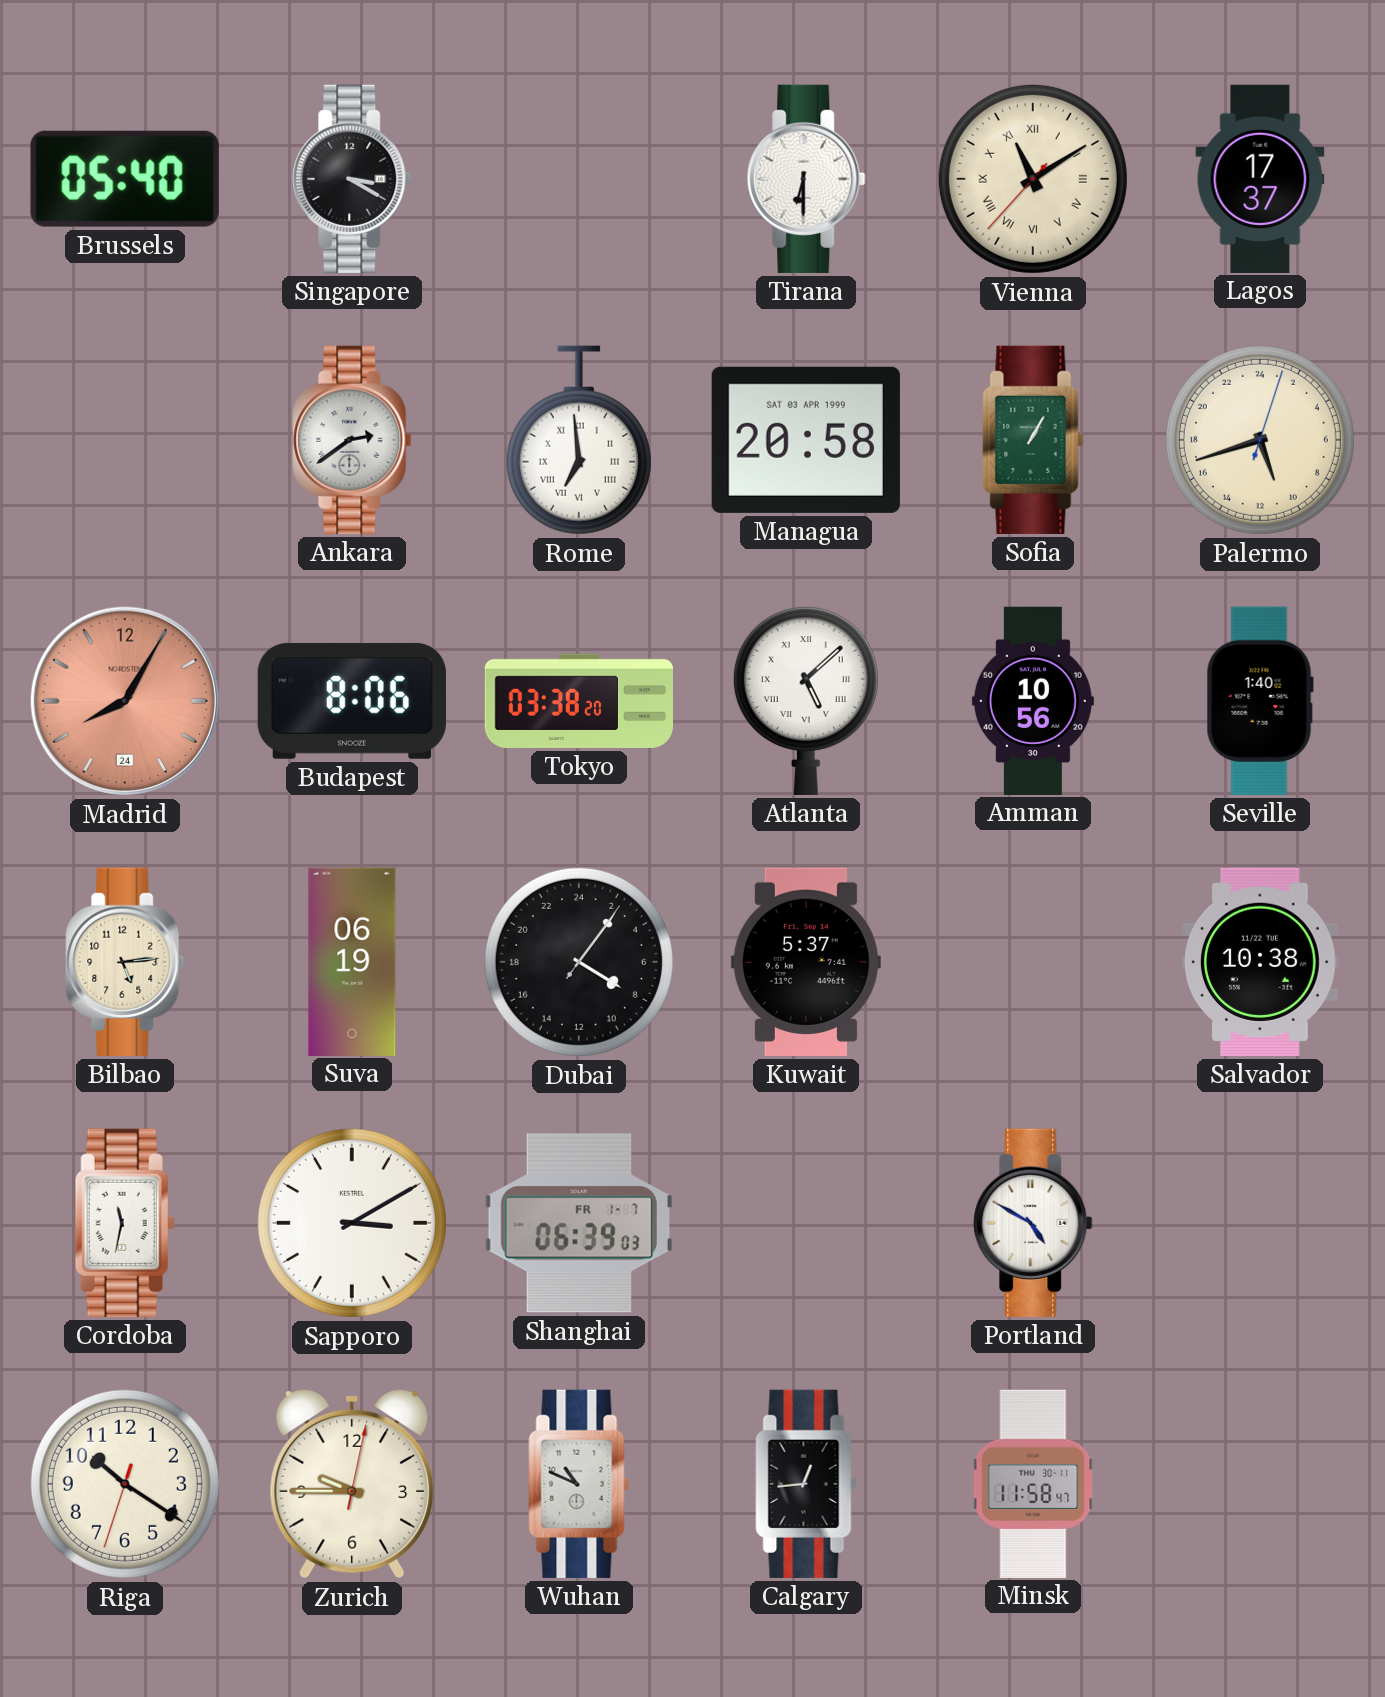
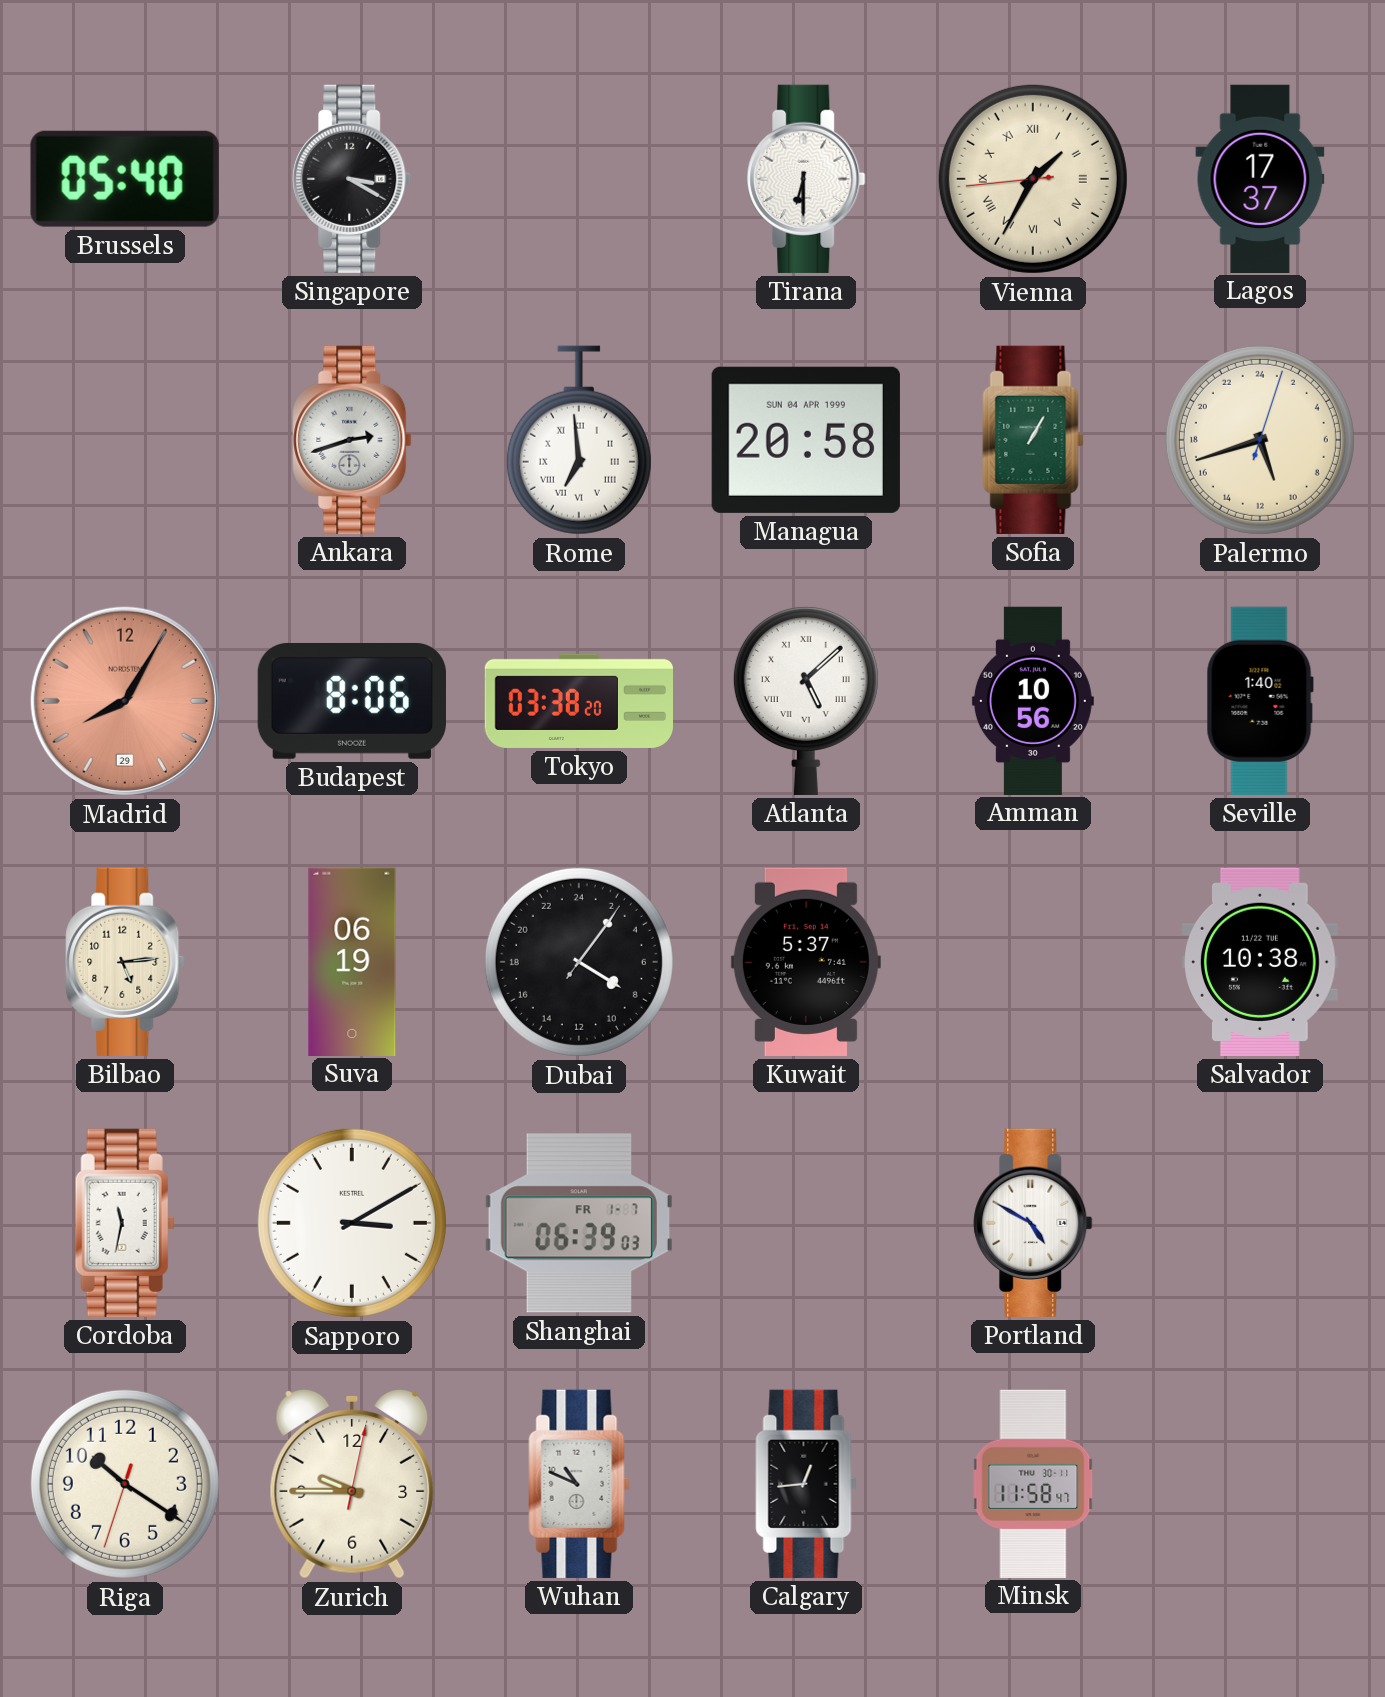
Vienna: 11:09 -> 1:34 (1033, 179)
Ankara: 2:39 -> 2:42 (352, 440)
Managua date: SAT 03 APR 1999 -> SUN 04 APR 1999 (806, 440)
Madrid date: 24 -> 29 (125, 701)
